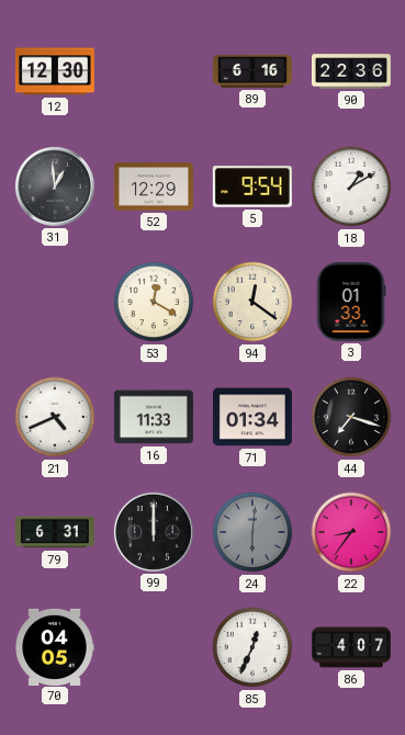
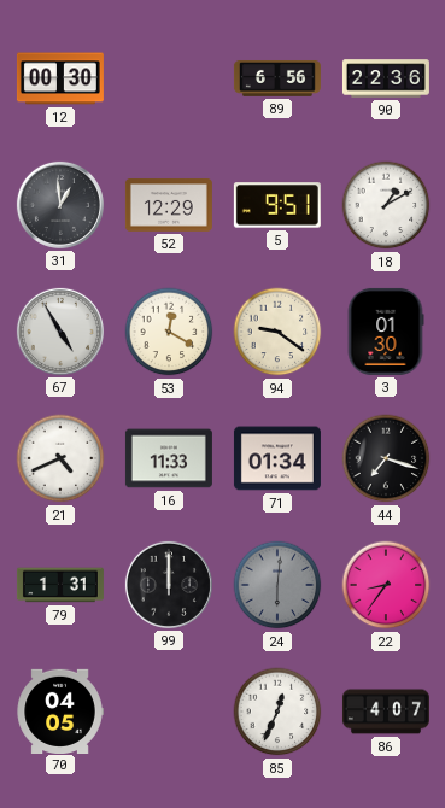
12: 12:30 -> 00:30 (60, 78)
89: 6:16 -> 6:56 (277, 78)
5: 9:54 -> 9:51 (277, 205)
67: none -> 4:55 (60, 332)
94: 12:21 -> 9:21 (277, 332)
3: 01:33 -> 01:30 (386, 332)
79: 6:31 -> 1:31 (60, 585)
